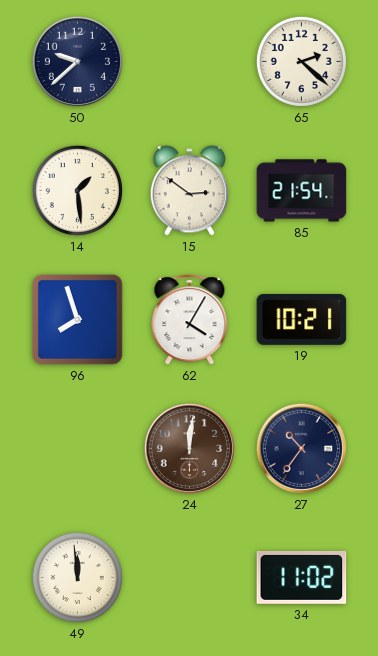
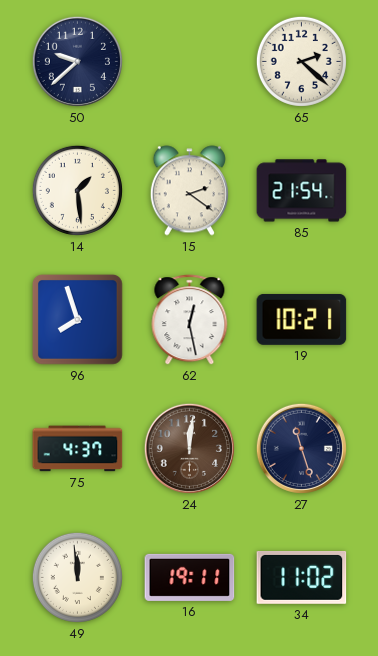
15: 2:51 -> 2:21 (189, 191)
62: 4:05 -> 12:28 (190, 320)
75: none -> 4:37 (78, 449)
27: 10:36 -> 11:27 (301, 448)
16: none -> 19:11 (190, 577)
